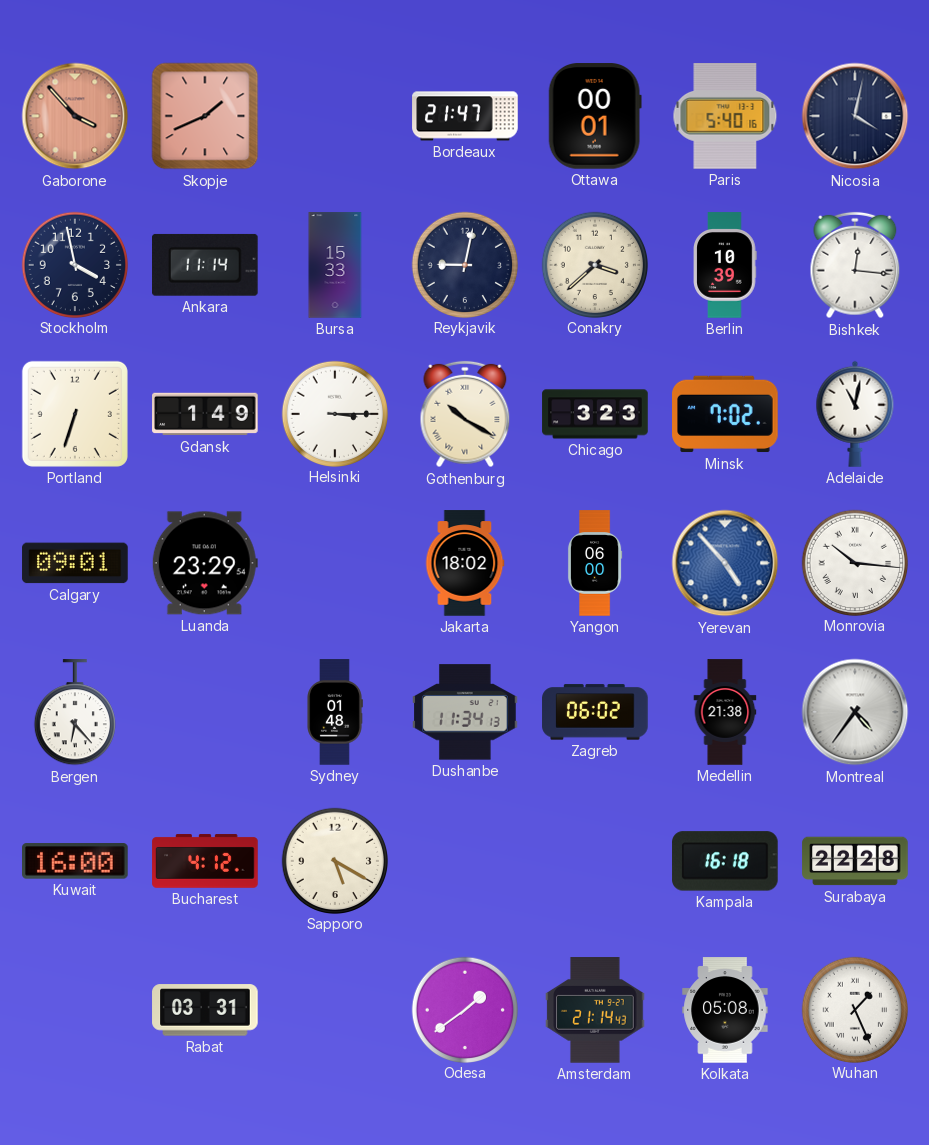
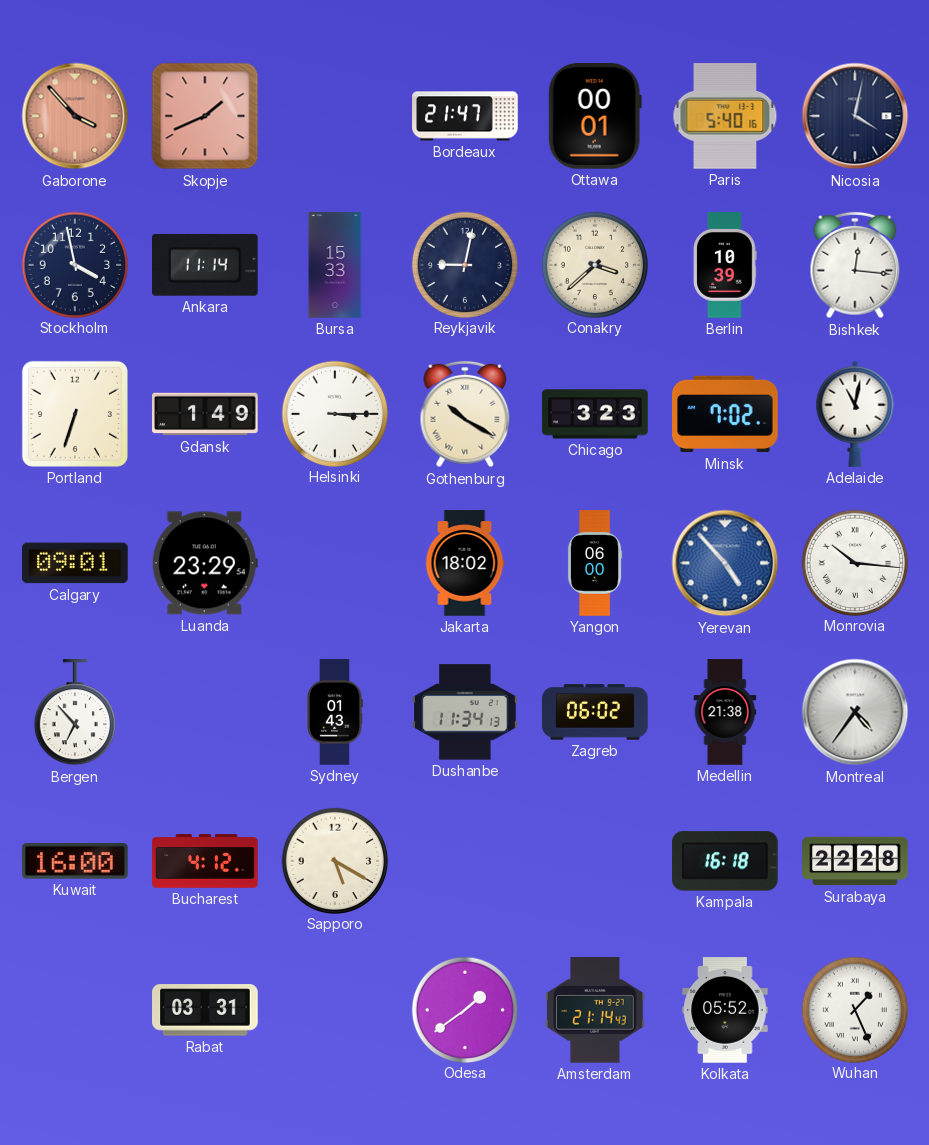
Bergen: 6:23 -> 6:53 (75, 713)
Sydney: 01:48 -> 01:43 (335, 712)
Kolkata: 05:08 -> 05:52 (725, 1010)
